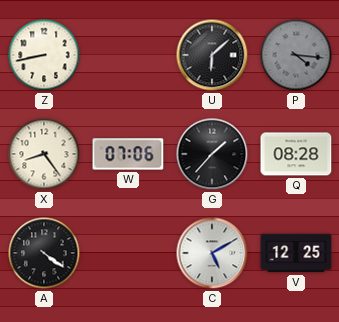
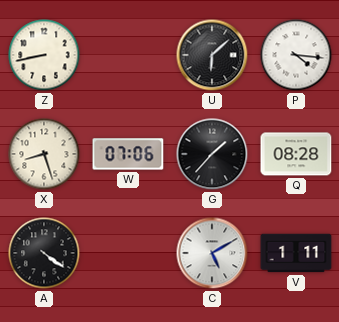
P dial: grey -> white (296, 55)
X: 8:24 -> 8:27 (44, 154)
V: 12:25 -> 1:11 (296, 253)
